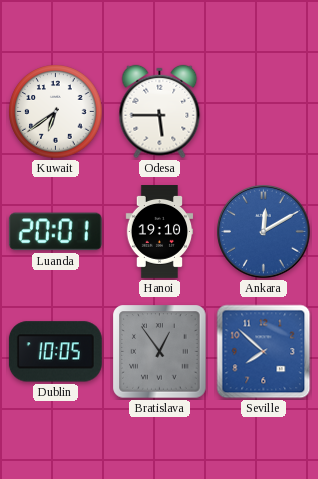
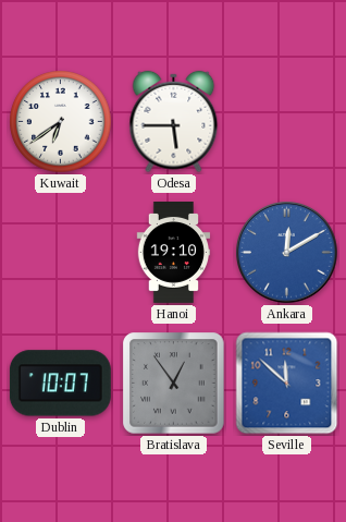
Luanda: 20:01 -> none (55, 232)
Dublin: 10:05 -> 10:07 (60, 384)
Seville: 7:52 -> 11:52 (287, 384)
